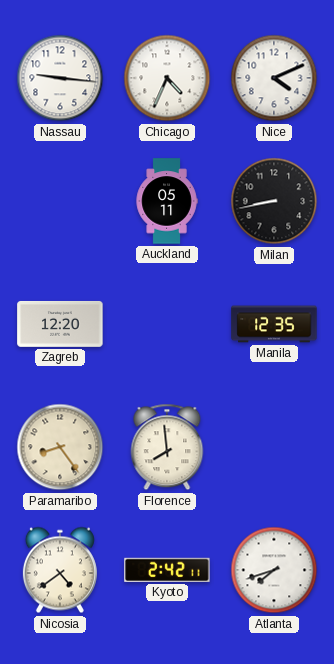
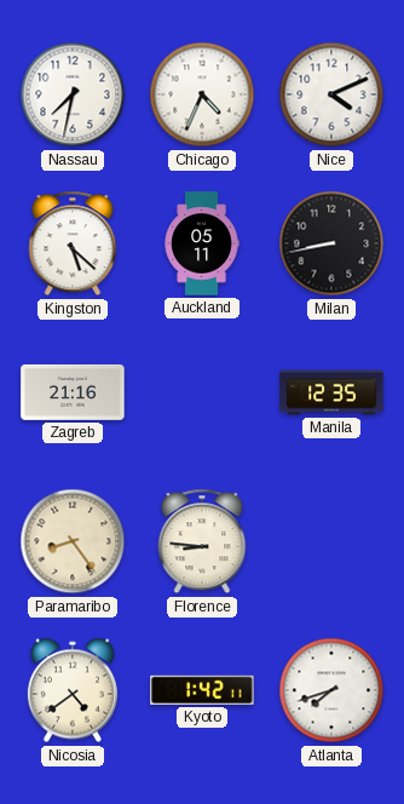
Nassau: 9:16 -> 7:32 (73, 94)
Kingston: none -> 5:22 (73, 243)
Zagreb: 12:20 -> 21:16 (73, 392)
Florence: 7:59 -> 8:46 (202, 541)
Kyoto: 2:42 -> 1:42 (202, 690)
